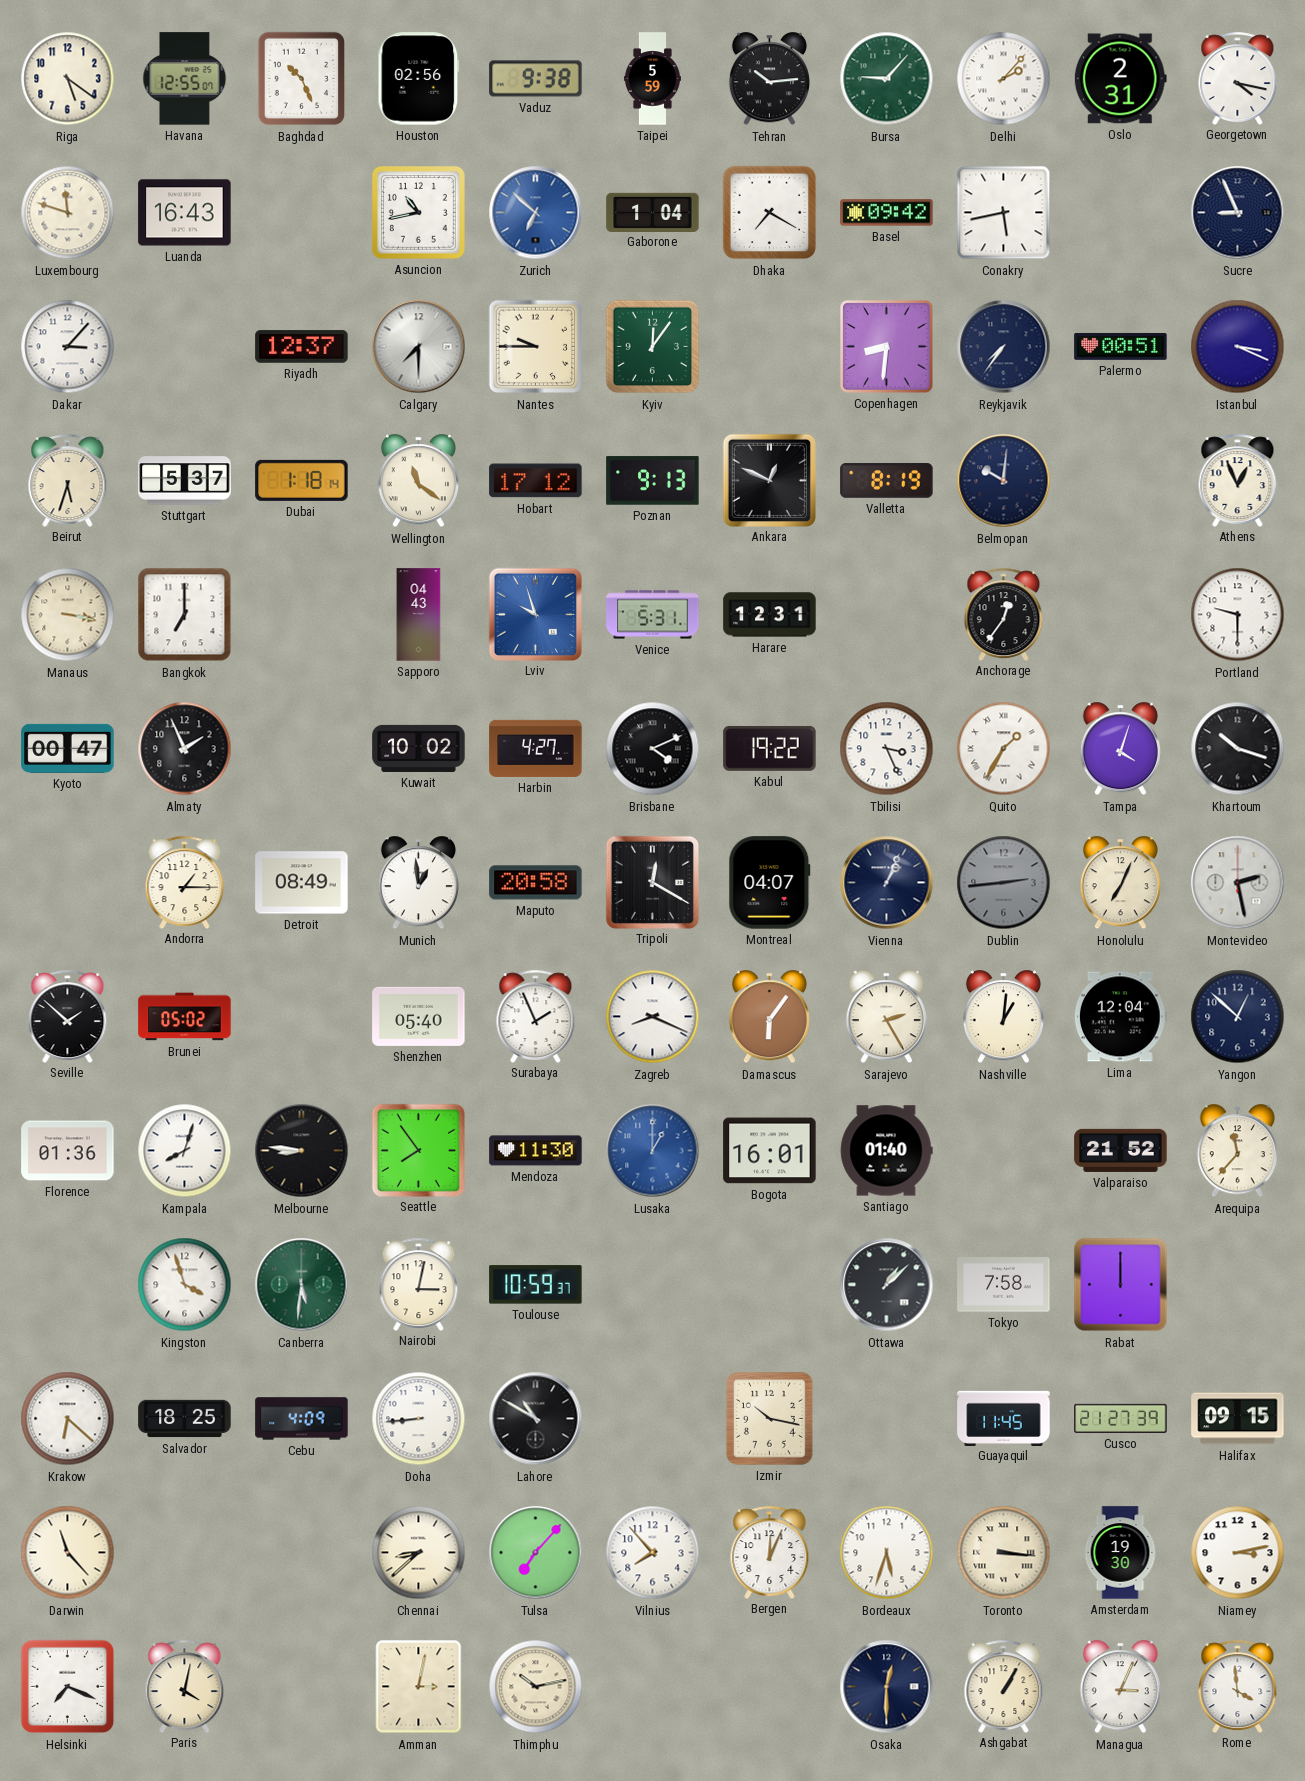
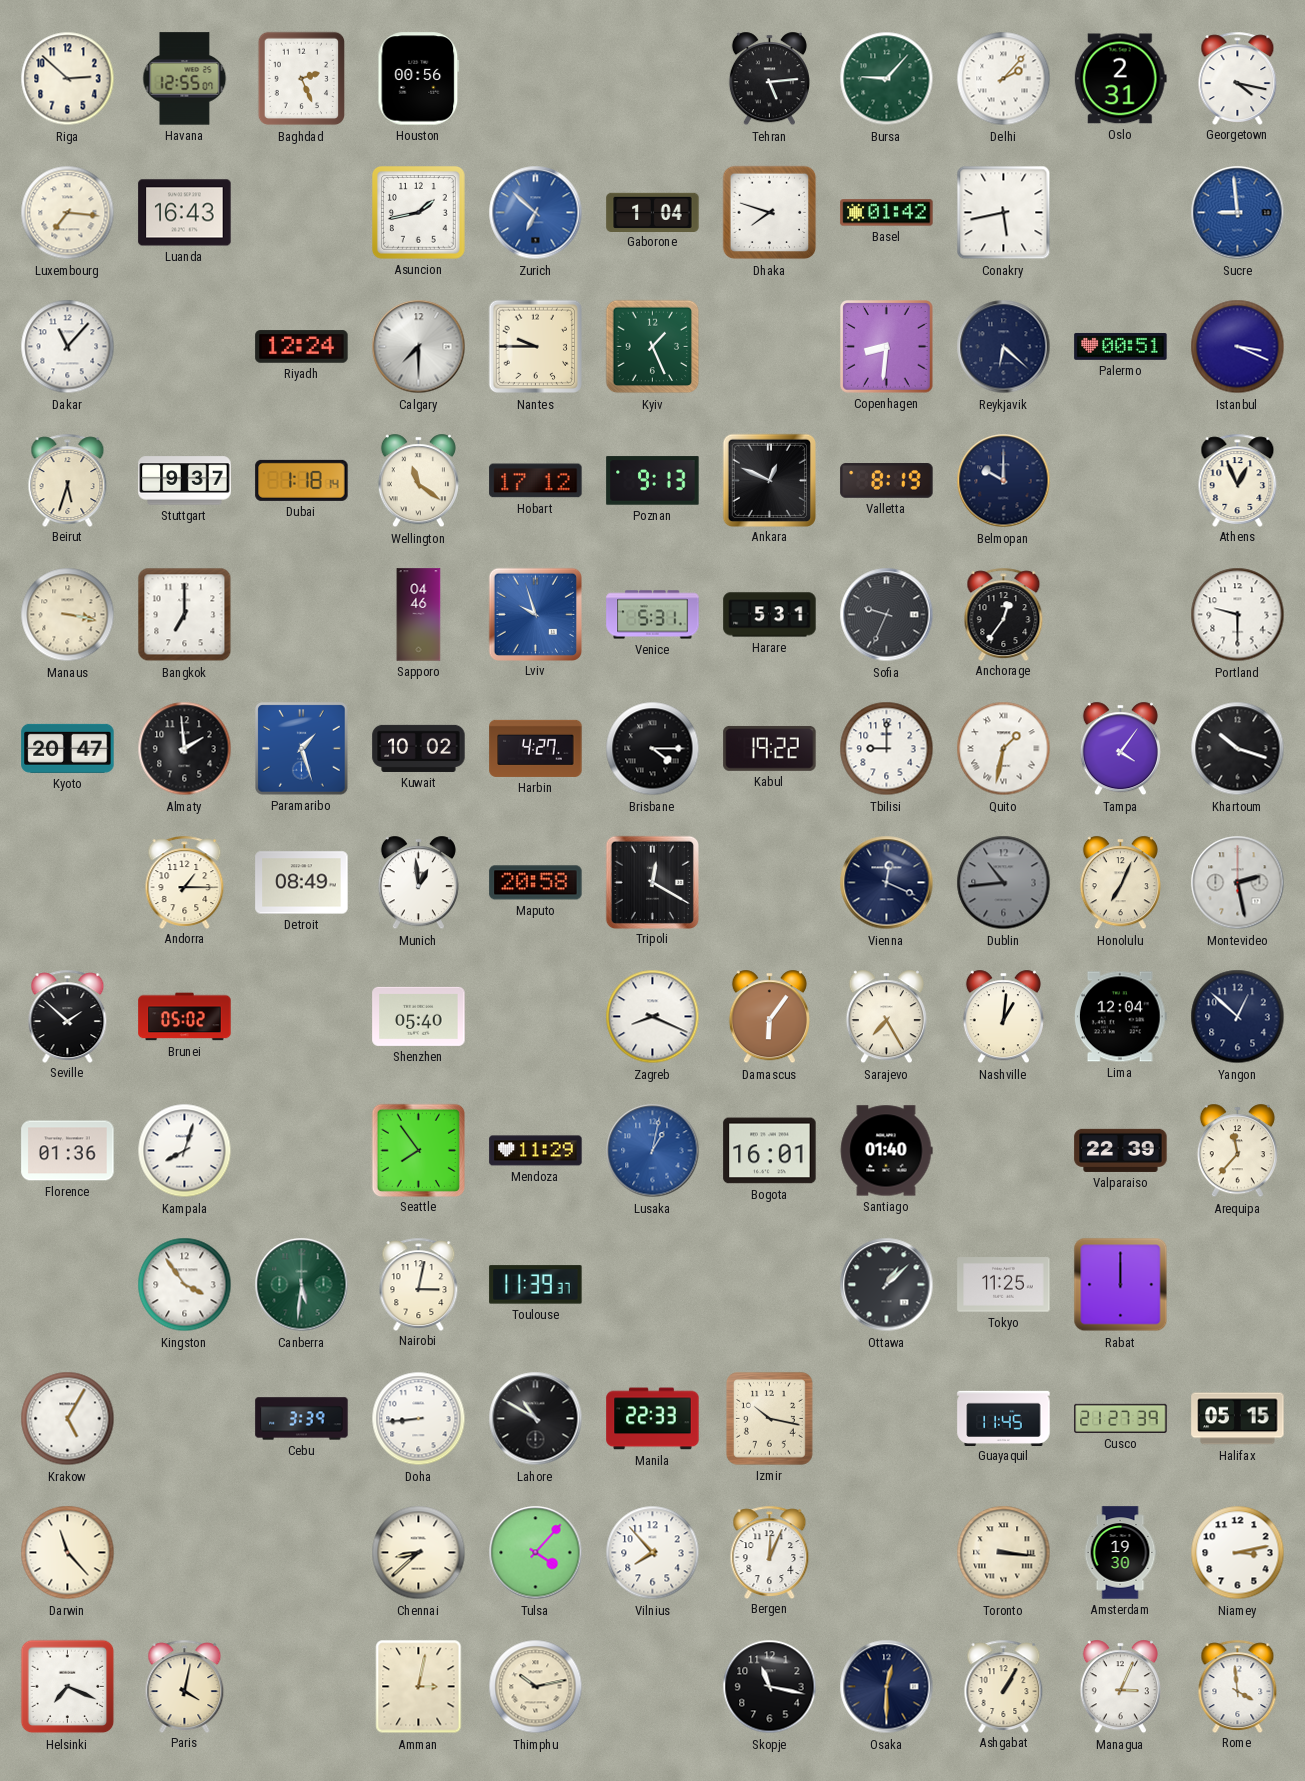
Riga: 5:21 -> 2:52 (68, 79)
Baghdad: 10:26 -> 2:26 (302, 79)
Houston: 02:56 -> 00:56 (419, 79)
Vaduz: 9:38 -> none (536, 79)
Taipei: 5:59 -> none (652, 79)
Tehran: 10:14 -> 5:14 (769, 79)
Luxembourg: 11:48 -> 7:16 (68, 213)
Asuncion: 10:43 -> 1:43 (419, 213)
Dhaka: 7:20 -> 7:48 (770, 213)
Basel: 09:42 -> 01:42 (887, 213)
Sucre: 8:56 -> 8:59 (1238, 213)
Sucre dial: navy -> blue (1238, 213)
Dakar: 3:07 -> 11:07 (68, 347)
Riyadh: 12:37 -> 12:24 (302, 347)
Kyiv: 12:06 -> 1:26 (653, 347)
Reykjavik: 7:36 -> 6:22 (1004, 347)
Stuttgart: 5:37 -> 9:37 (185, 481)
Belmopan: 10:01 -> 10:00 (1004, 481)
Sapporo: 04:43 -> 04:46 (419, 615)
Harare: 12:31 -> 5:31 (770, 615)
Sofia: none -> 9:34 (887, 615)
Kyoto: 00:47 -> 20:47 (68, 748)
Almaty: 1:56 -> 1:59 (185, 749)
Paramaribo: none -> 1:27 (302, 749)
Brisbane: 4:11 -> 4:15 (653, 749)
Tbilisi: 3:26 -> 9:00 (887, 749)
Quito: 1:35 -> 1:32 (1004, 749)
Tampa: 4:03 -> 4:06 (1120, 749)
Montreal: 04:07 -> none (770, 883)
Vienna: 1:04 -> 12:19 (887, 883)
Dublin: 2:44 -> 10:44 (1004, 883)
Surabaya: 1:56 -> none (536, 1016)
Sarajevo: 2:25 -> 7:25 (886, 1017)
Melbourne: 8:46 -> none (302, 1151)
Mendoza: 11:30 -> 11:29 (536, 1151)
Lusaka: 1:00 -> 1:02 (653, 1151)
Valparaiso: 21:52 -> 22:39 (1121, 1150)
Kingston: 3:57 -> 3:54 (185, 1285)
Toulouse: 10:59 -> 11:39 (536, 1285)
Tokyo: 7:58 -> 11:25 (1004, 1285)
Krakow: 6:22 -> 5:05 (68, 1419)
Salvador: 18:25 -> none (185, 1419)
Cebu: 4:09 -> 3:39 (302, 1419)
Manila: none -> 22:33 (653, 1419)
Halifax: 09:15 -> 05:15 (1238, 1419)
Tulsa: 7:07 -> 4:07 (536, 1553)
Bordeaux: 5:33 -> none (887, 1553)
Skopje: none -> 11:17 (770, 1687)
